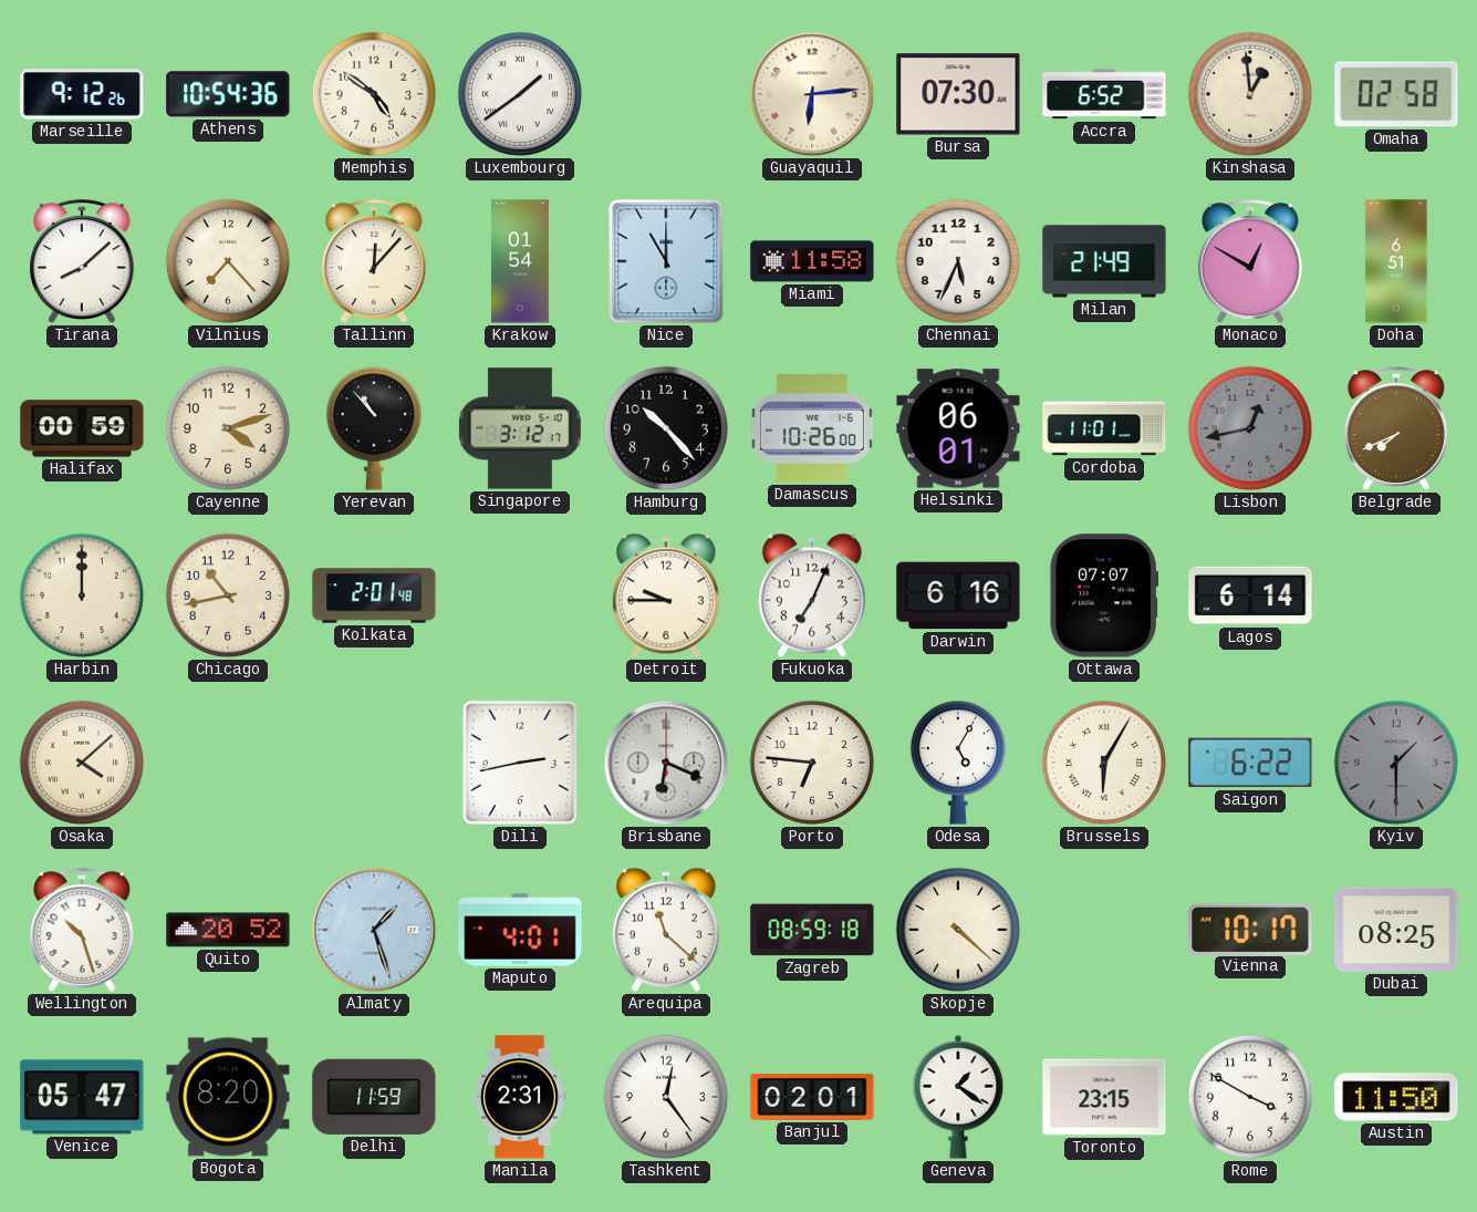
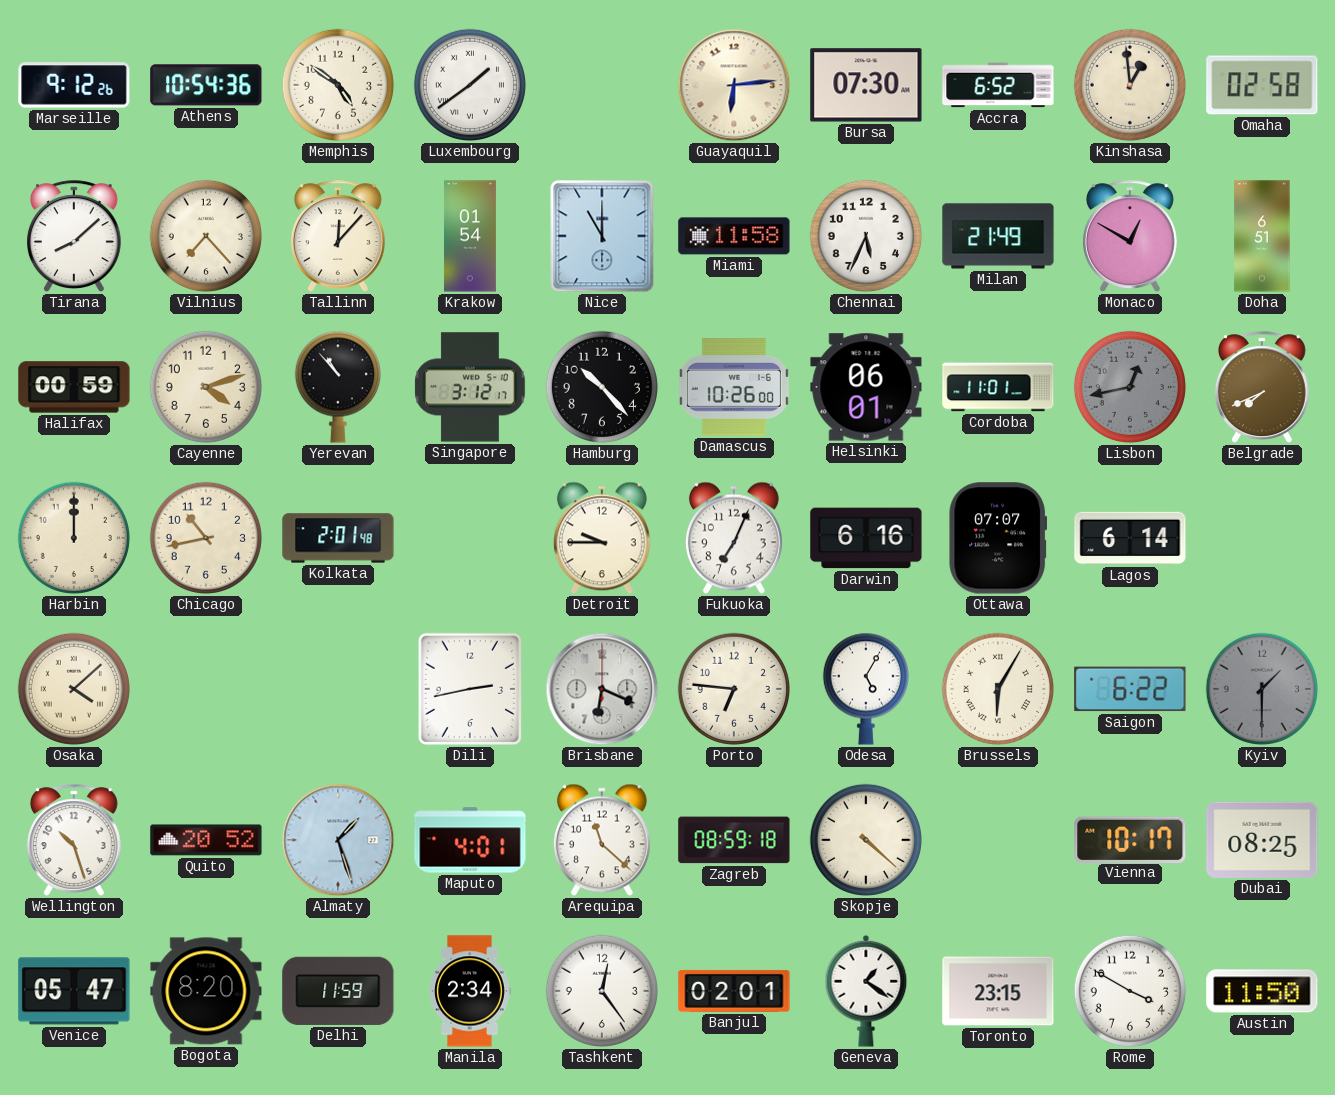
Manila: 2:31 -> 2:34 (470, 991)
